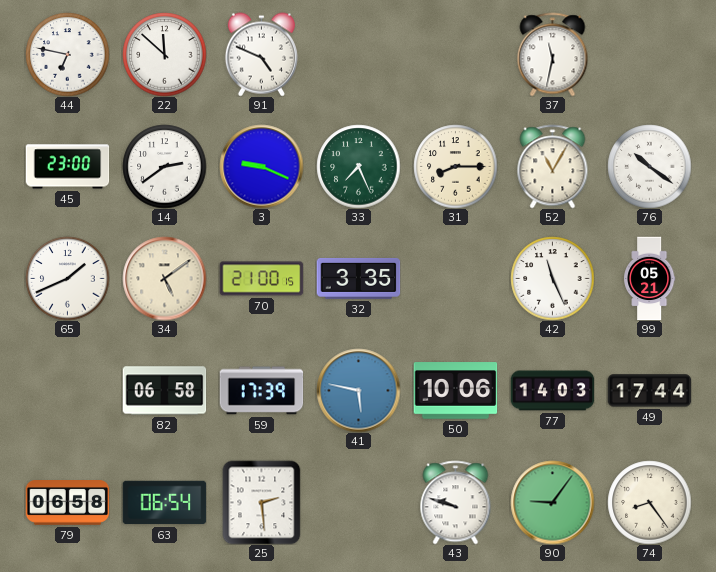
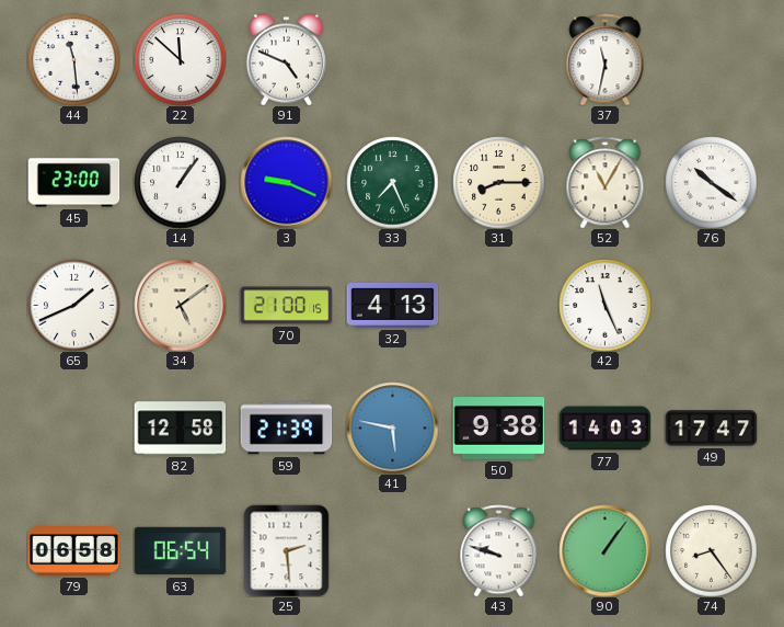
44: 6:47 -> 11:29 (73, 59)
14: 2:39 -> 1:06 (180, 182)
32: 3:35 -> 4:13 (392, 305)
99: 05:21 -> none (650, 278)
82: 06:58 -> 12:58 (180, 429)
59: 17:39 -> 21:39 (286, 429)
50: 10:06 -> 9:38 (498, 429)
49: 17:44 -> 17:47 (711, 429)
90: 9:06 -> 1:06 (604, 550)
